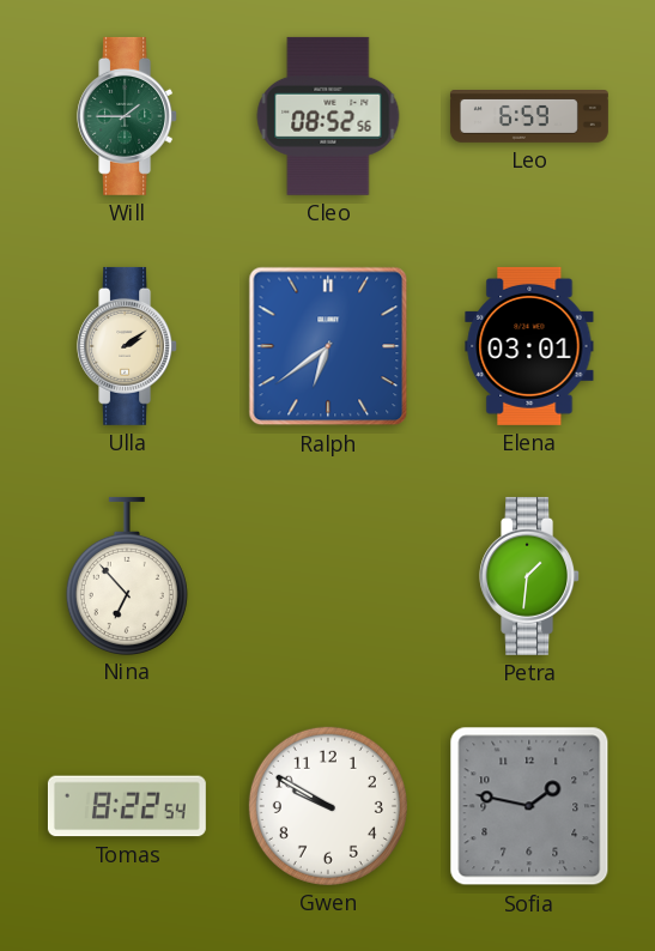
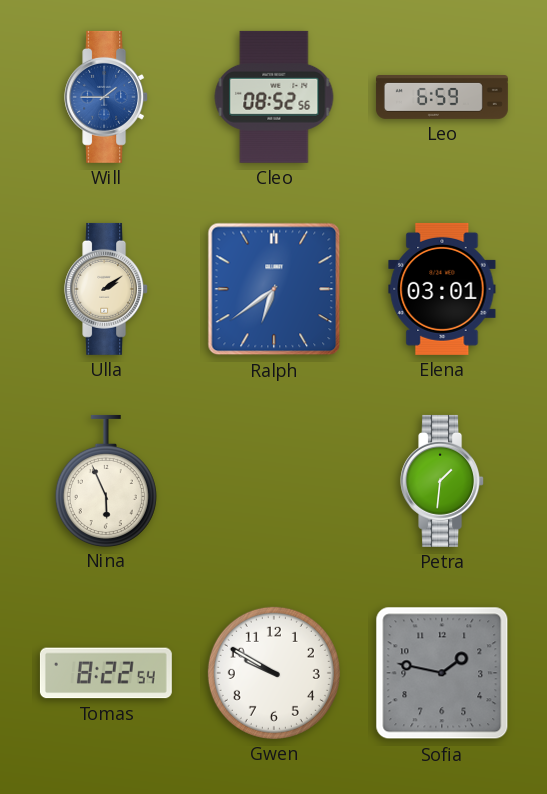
Will dial: green -> blue (107, 97)
Nina: 6:53 -> 5:56 (106, 480)
